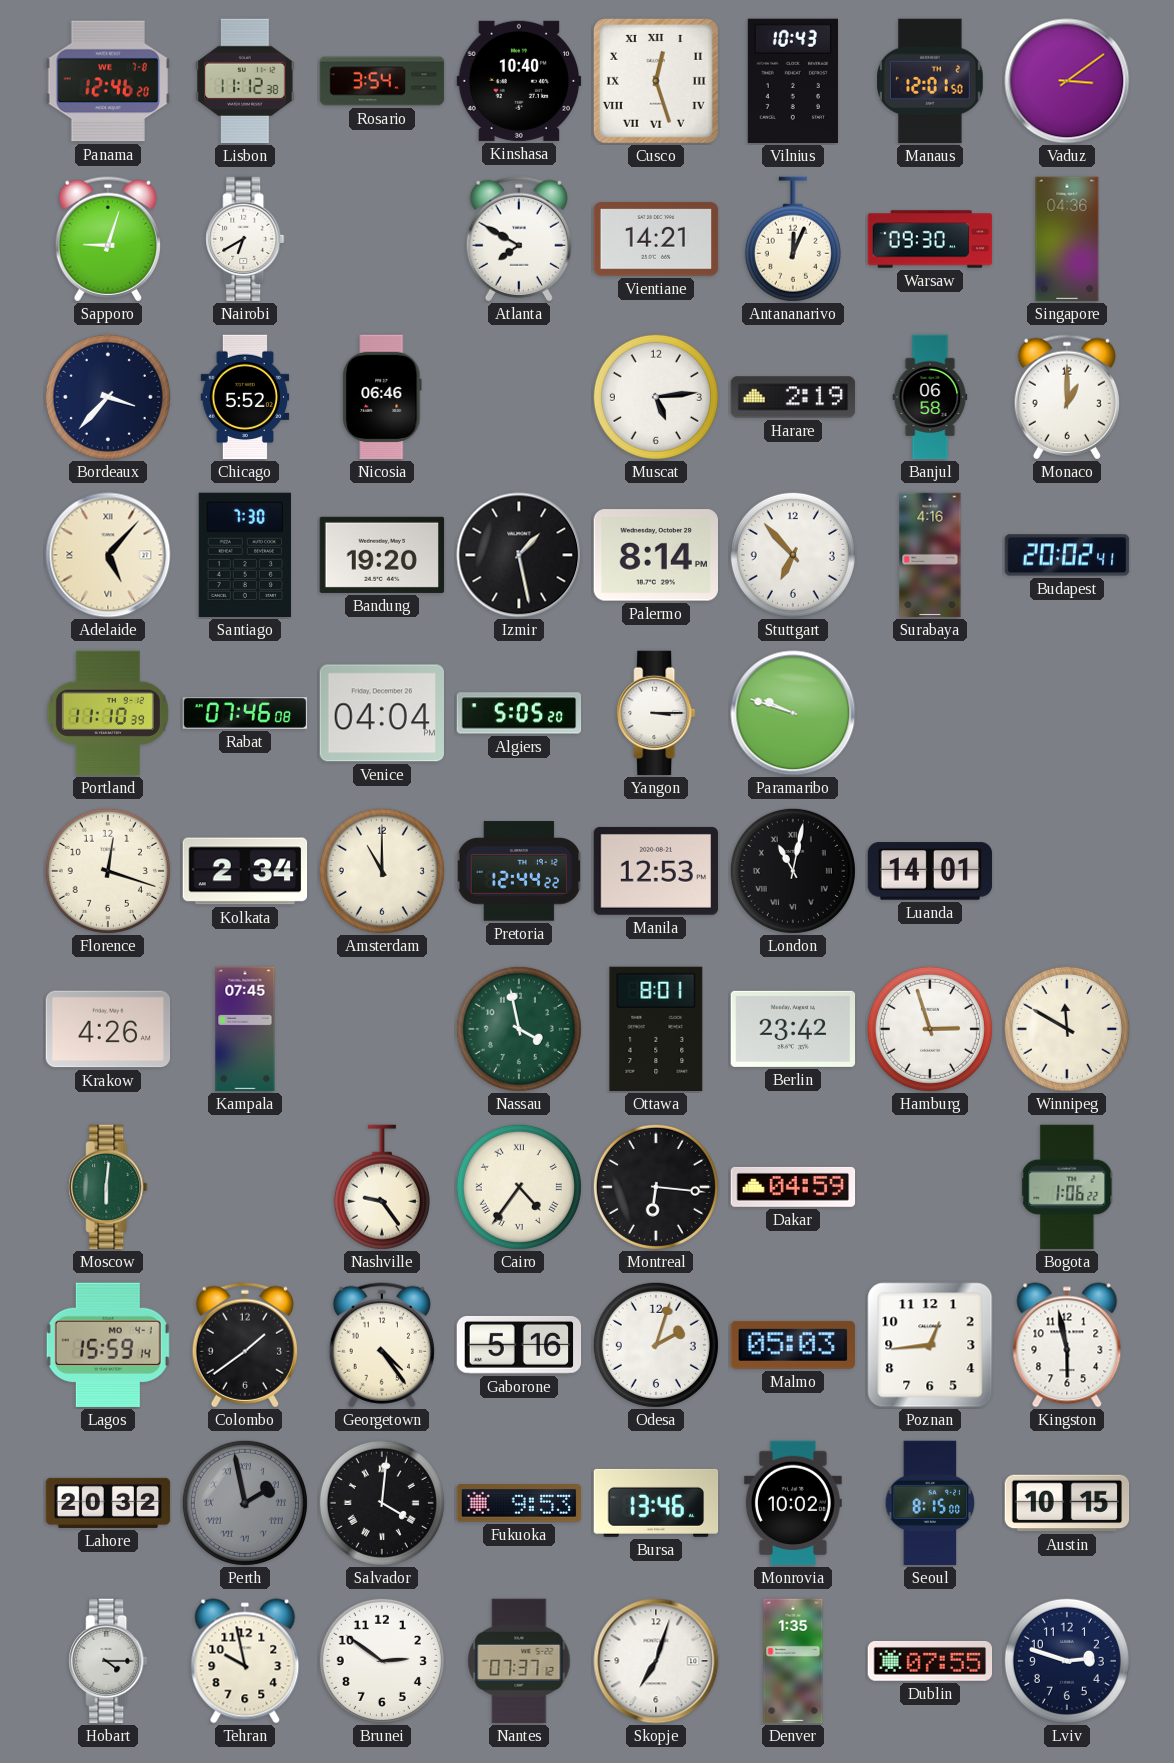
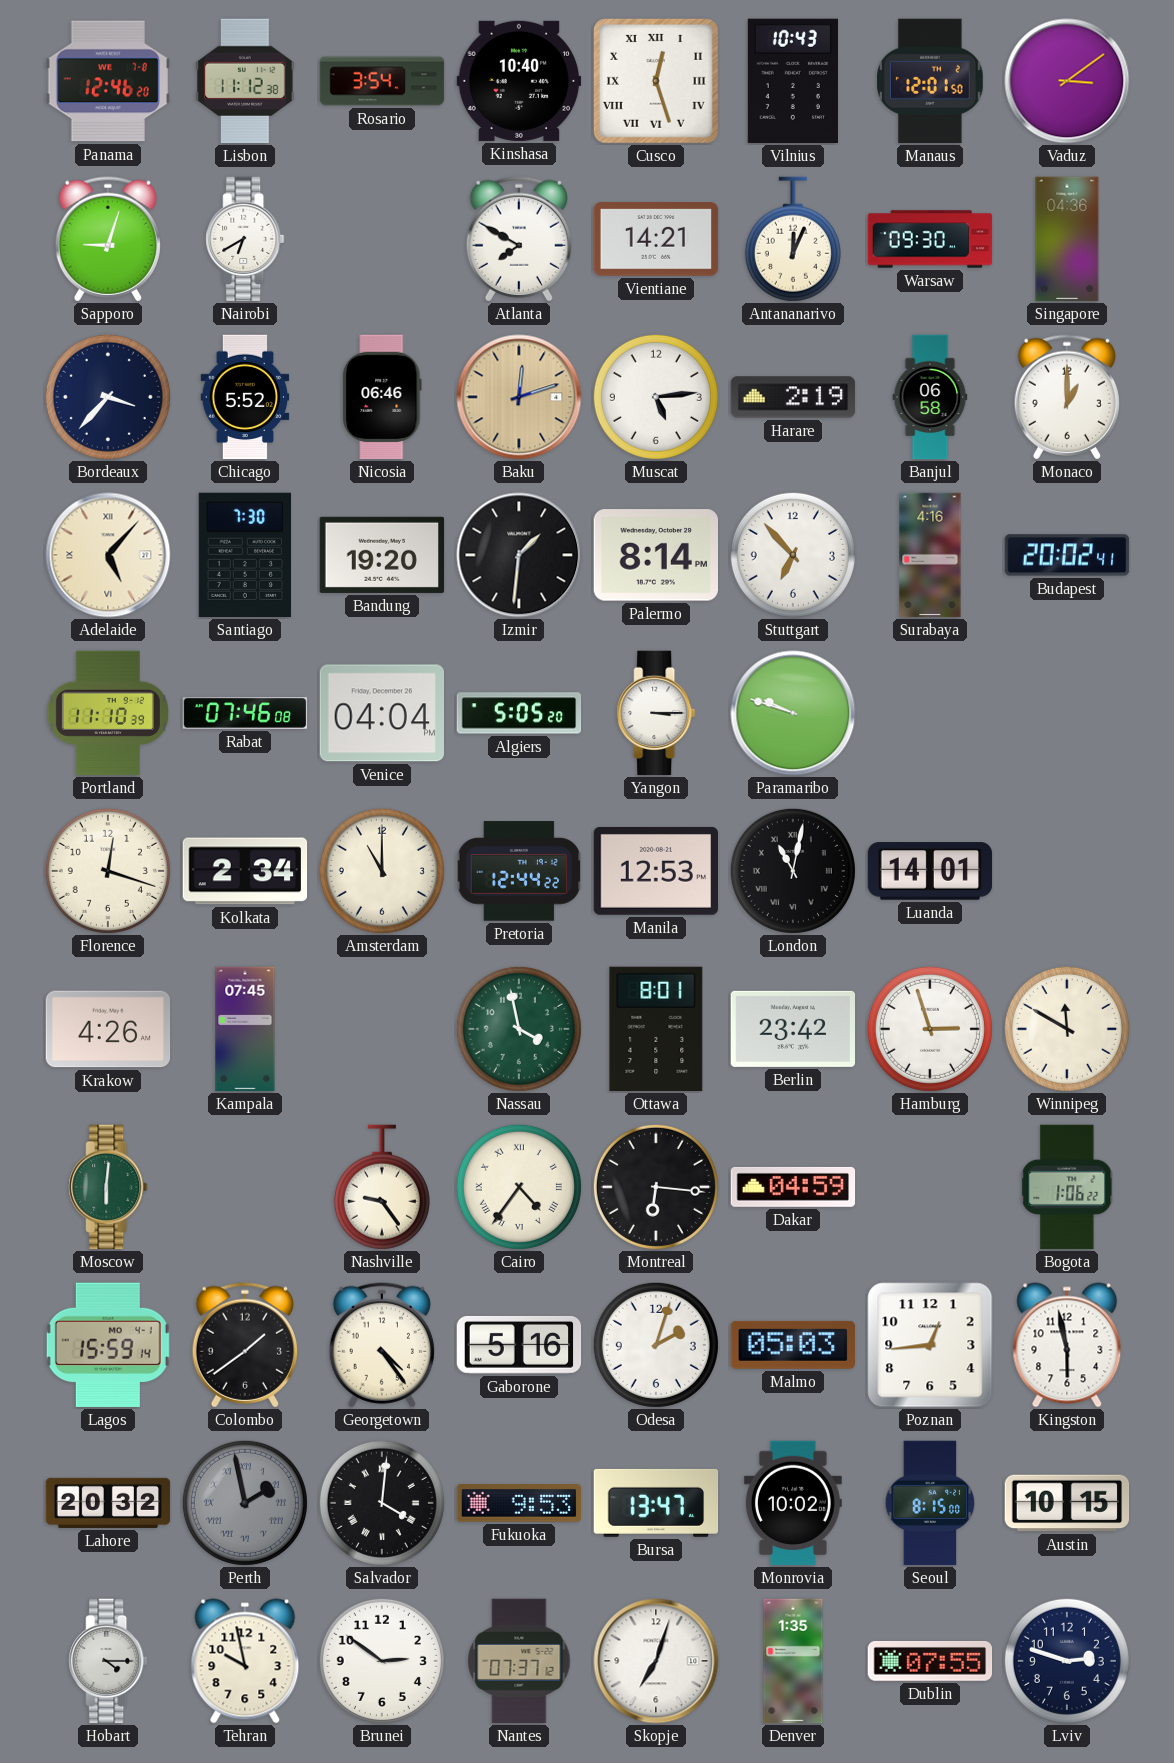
Baku: none -> 12:12 (519, 397)
Izmir: 1:28 -> 1:31 (519, 555)
Bursa: 13:46 -> 13:47 (656, 1503)
